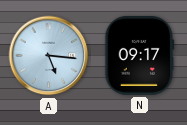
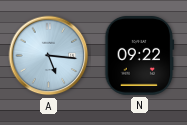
N: 09:17 -> 09:22 (140, 56)
